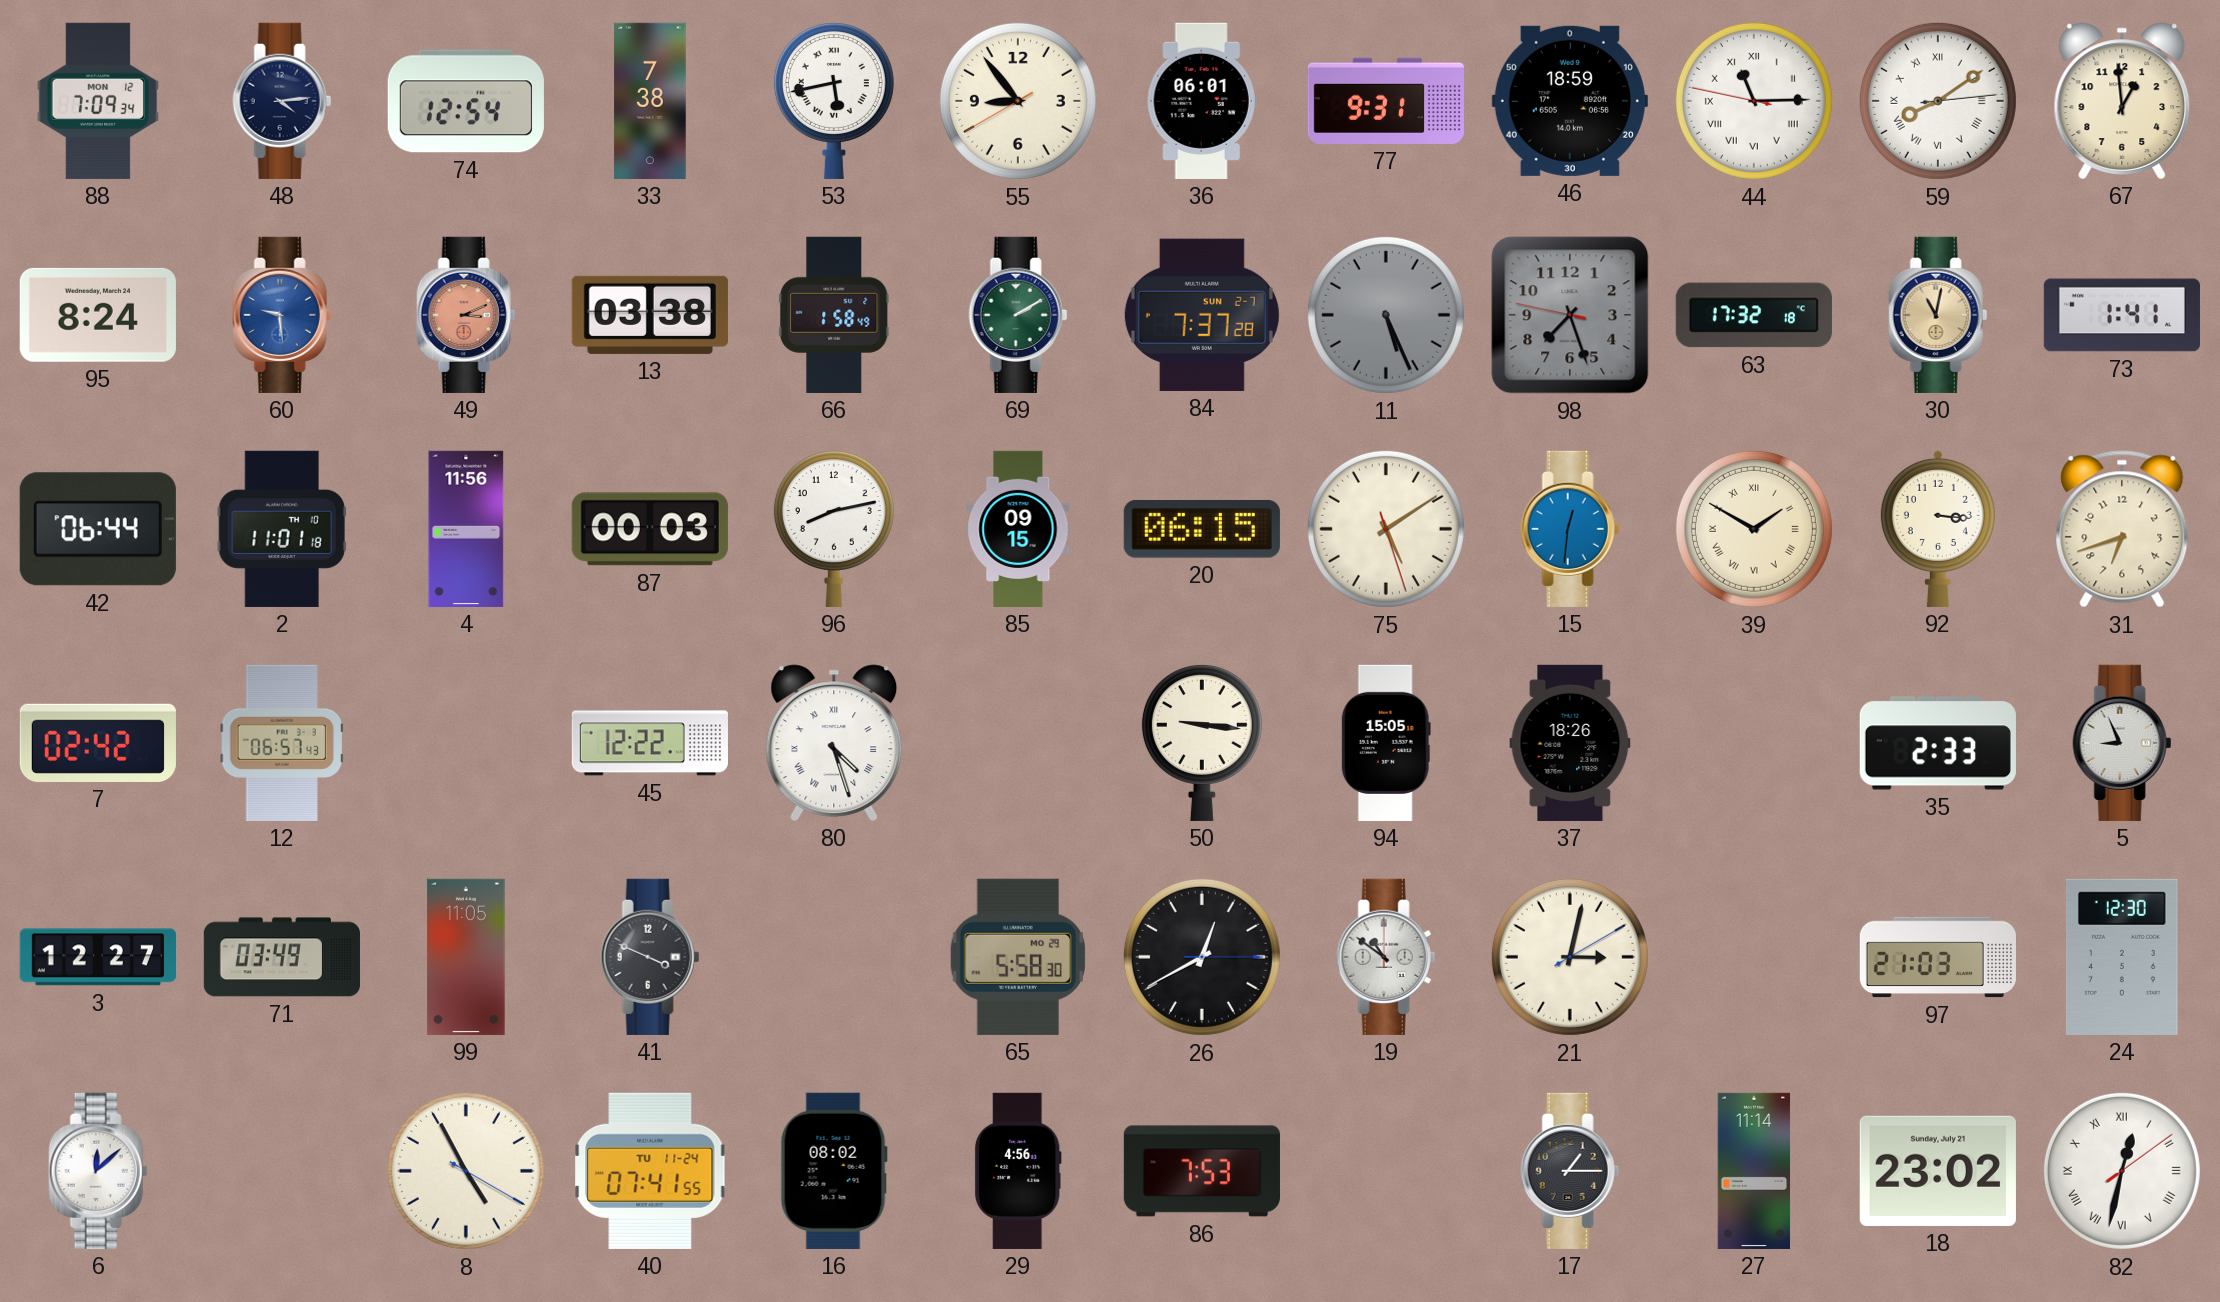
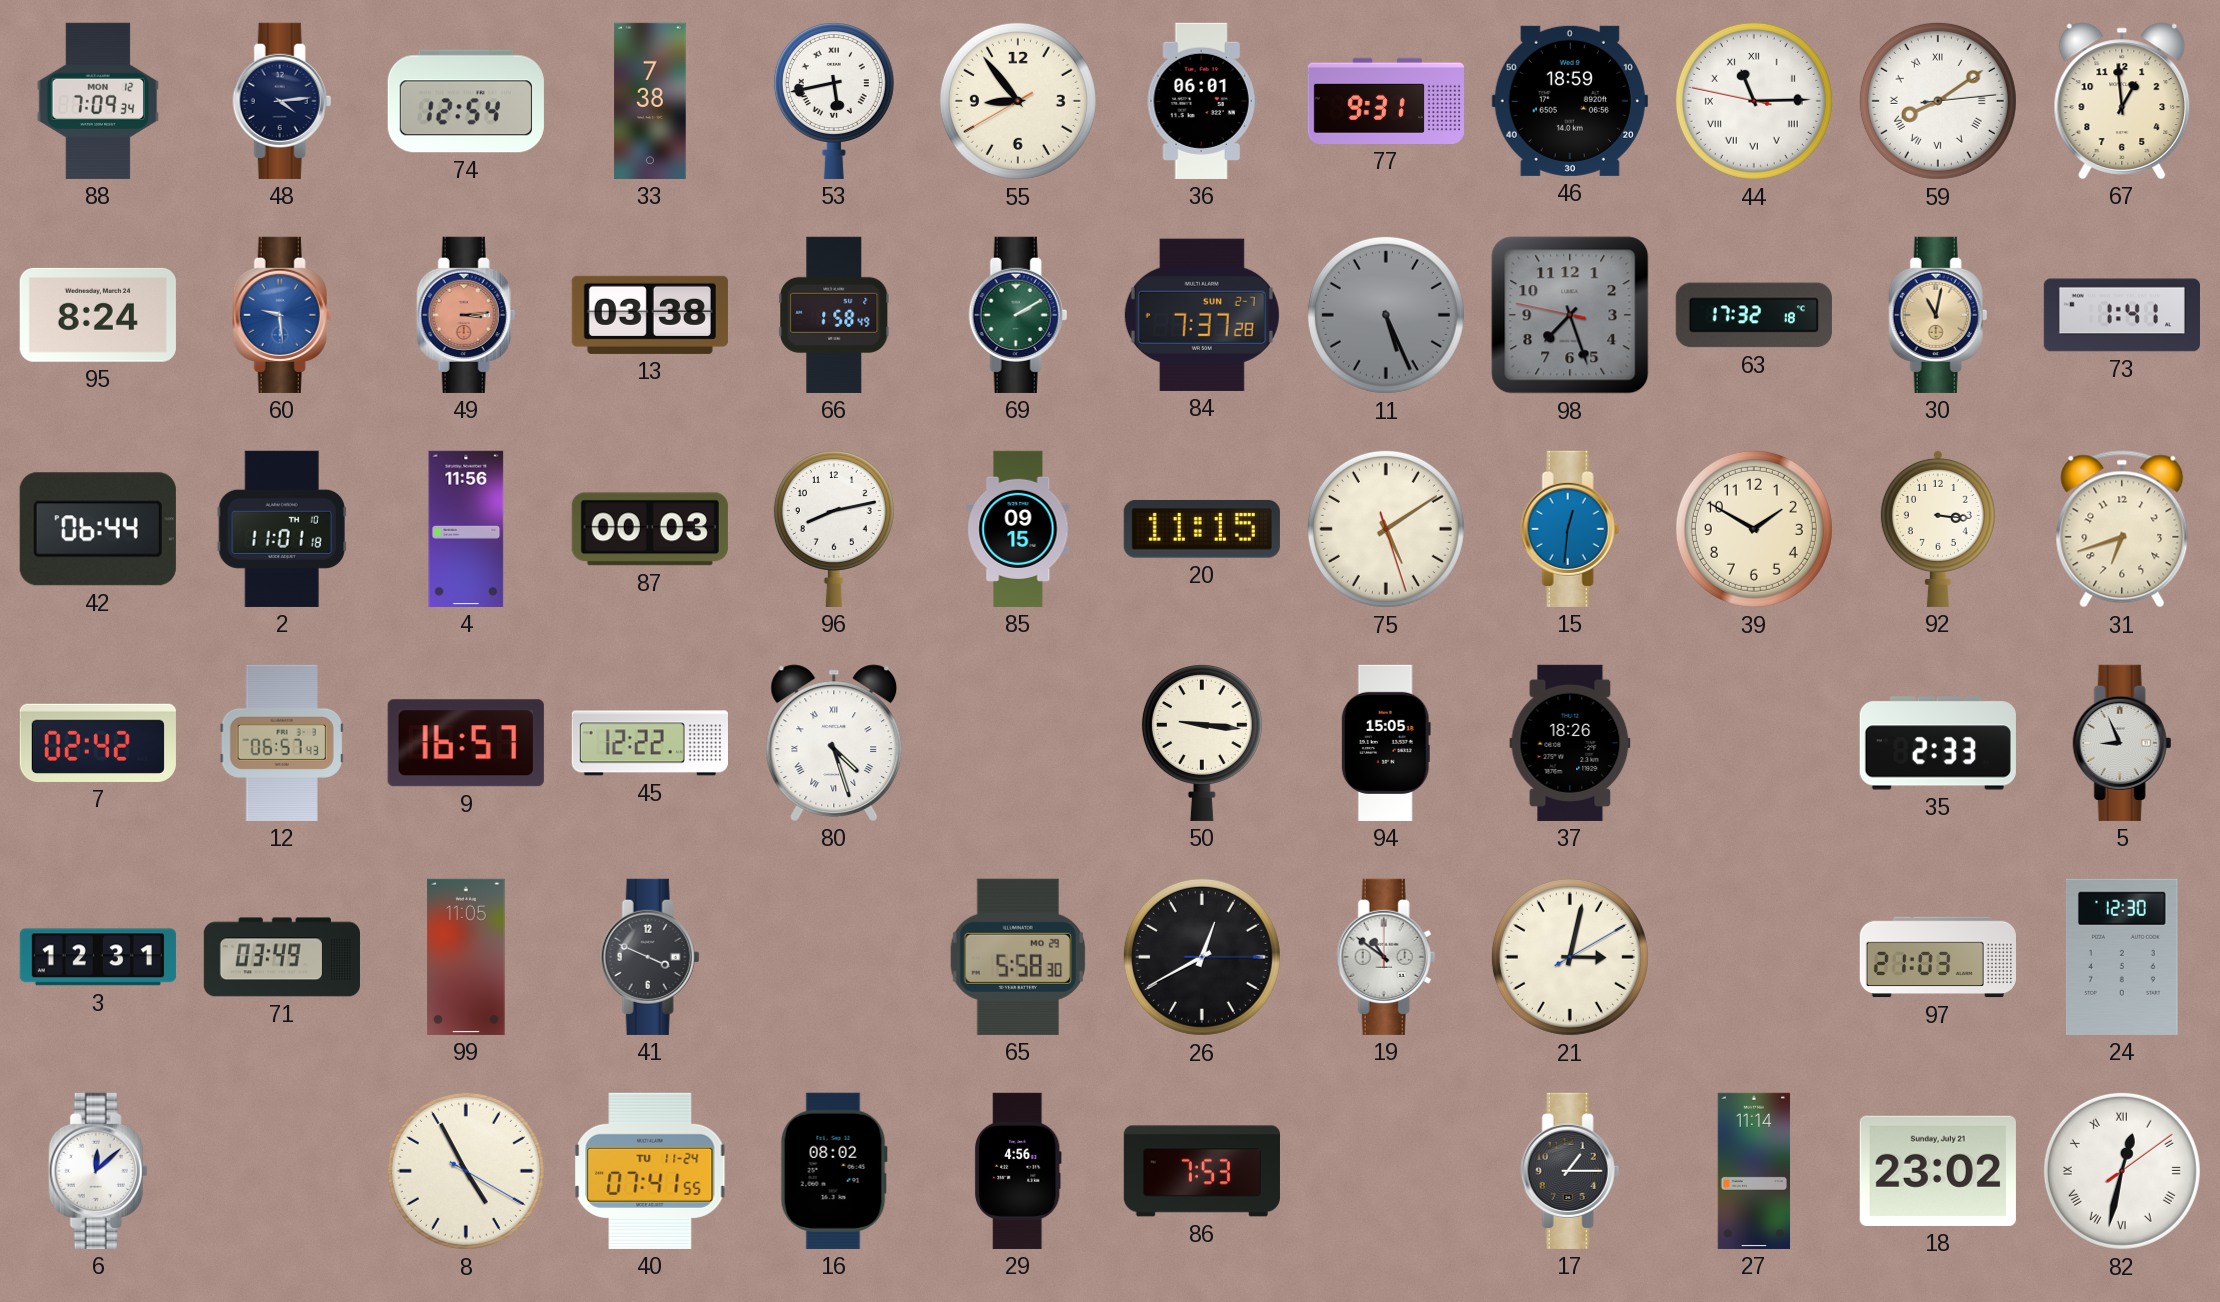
49: 3:11 -> 3:14 (466, 315)
20: 06:15 -> 11:15 (1202, 529)
39 numerals: Roman -> Arabic (1754, 529)
9: none -> 16:57 (466, 743)
3: 12:27 -> 12:31 (98, 957)
